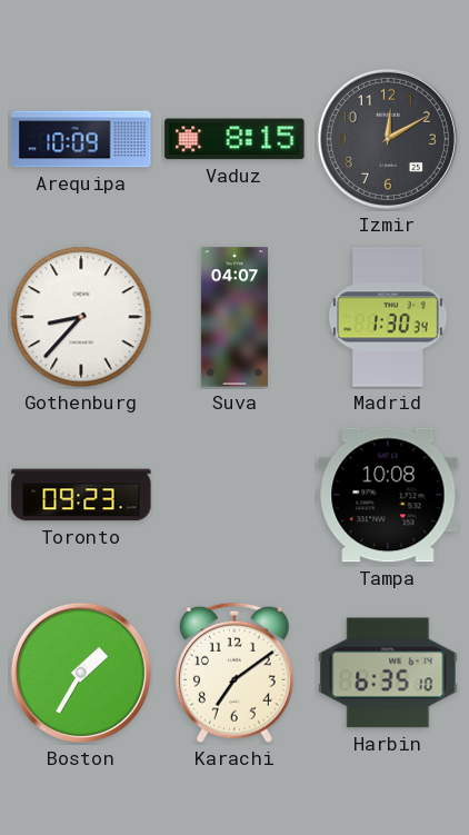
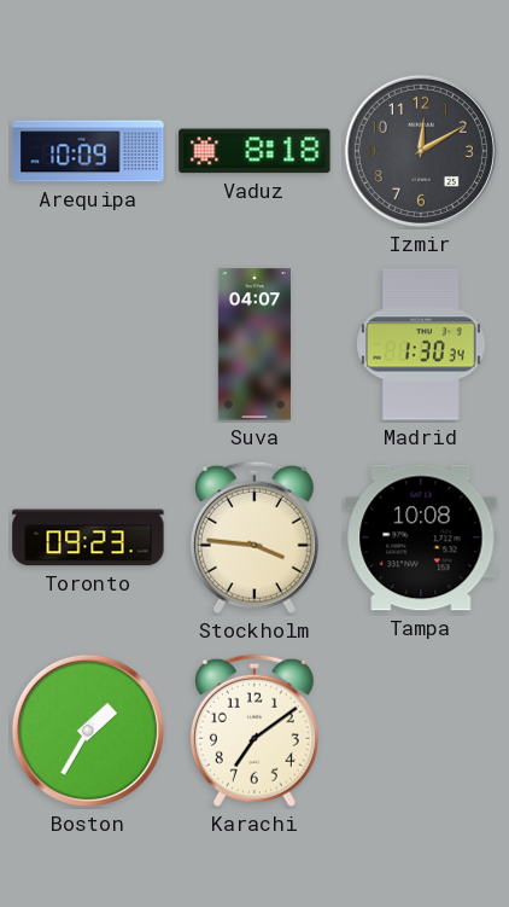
Vaduz: 8:15 -> 8:18 (255, 151)
Gothenburg: 8:37 -> none (81, 317)
Stockholm: none -> 3:46 (255, 537)
Harbin: 6:35 -> none (388, 673)
